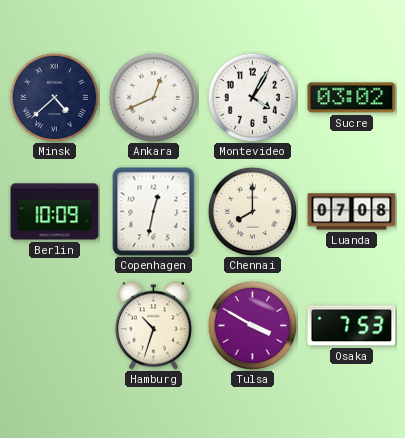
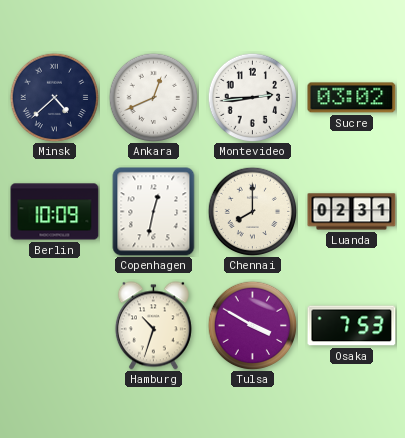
Montevideo: 4:05 -> 2:44 (252, 97)
Luanda: 07:08 -> 02:31 (352, 212)
